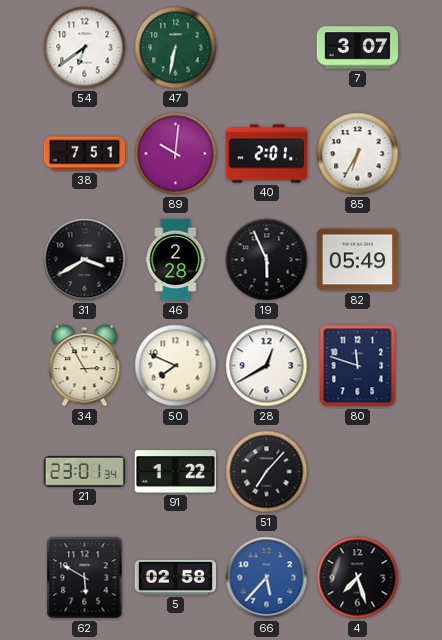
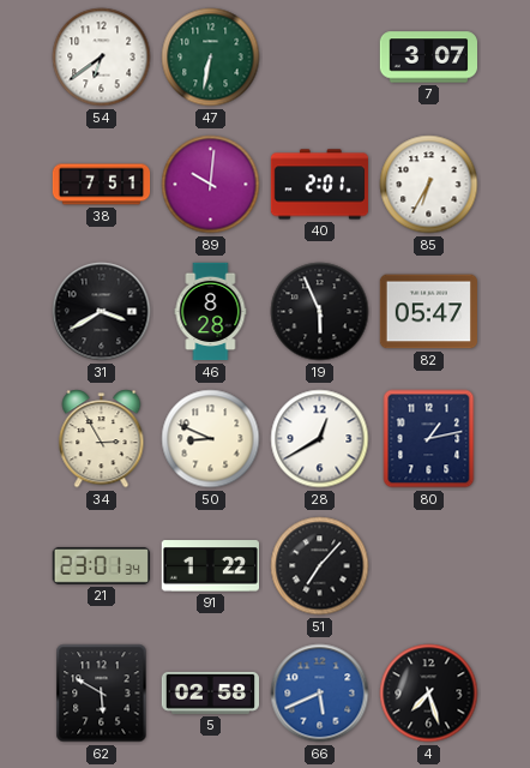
46: 2:28 -> 8:28 (211, 312)
82: 05:49 -> 05:47 (428, 312)
50: 7:49 -> 8:49 (211, 439)
80: 11:48 -> 1:13 (429, 439)
66: 5:37 -> 5:41 (320, 694)
